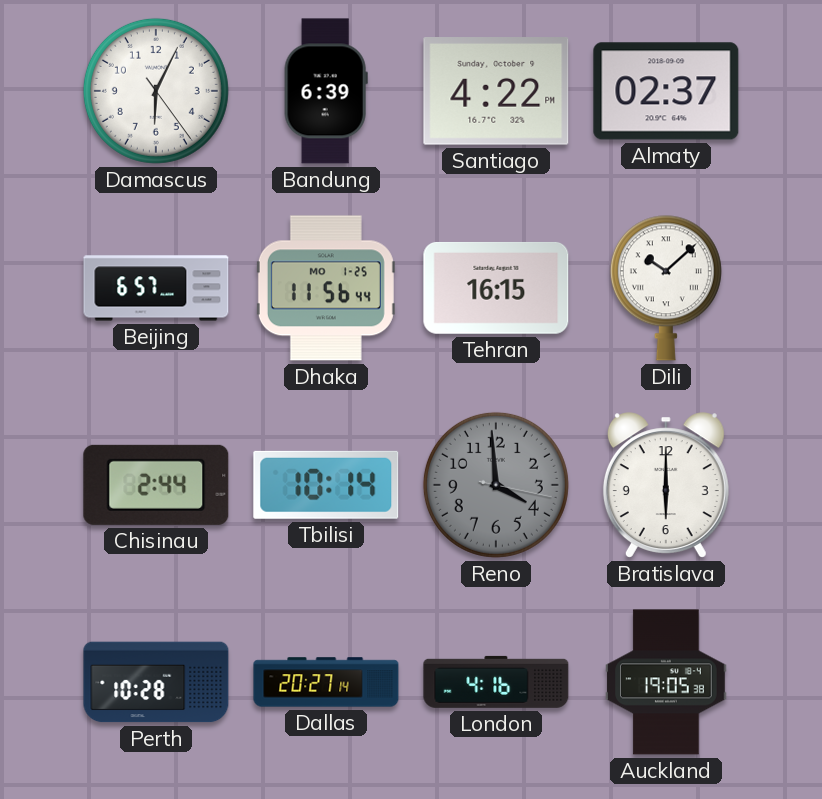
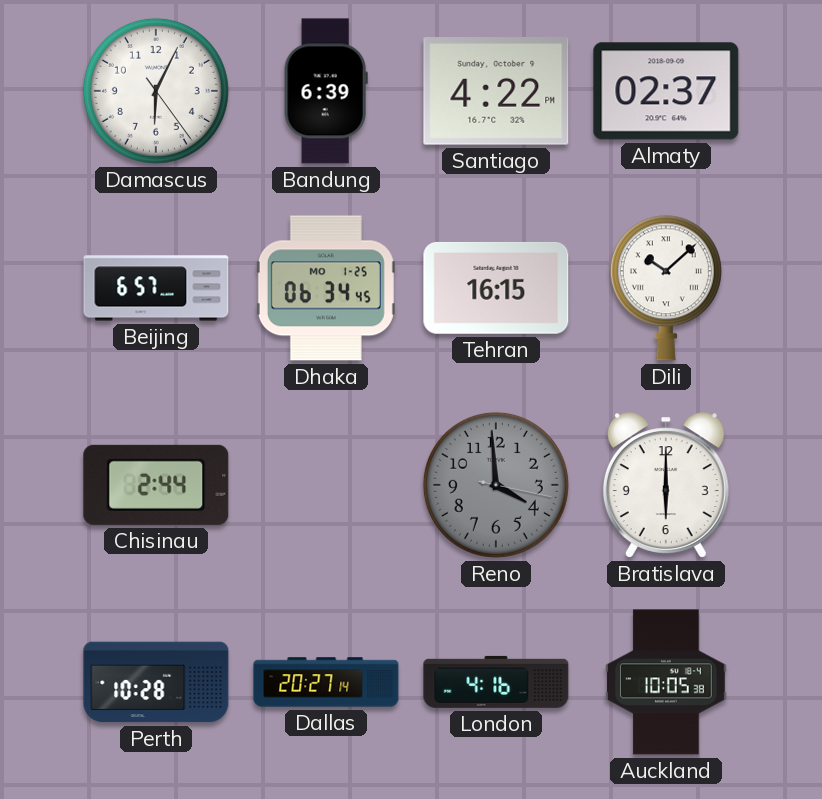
Dhaka: 11:56 -> 06:34 (326, 288)
Tbilisi: 10:14 -> none (326, 485)
Auckland: 19:05 -> 10:05 (666, 682)
